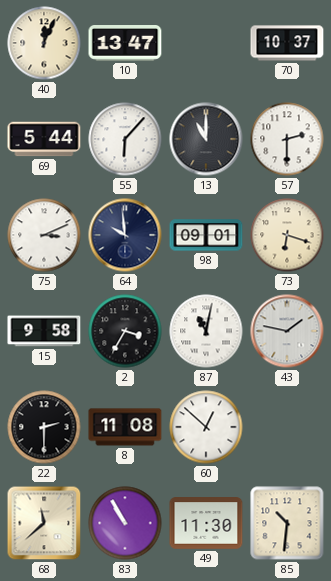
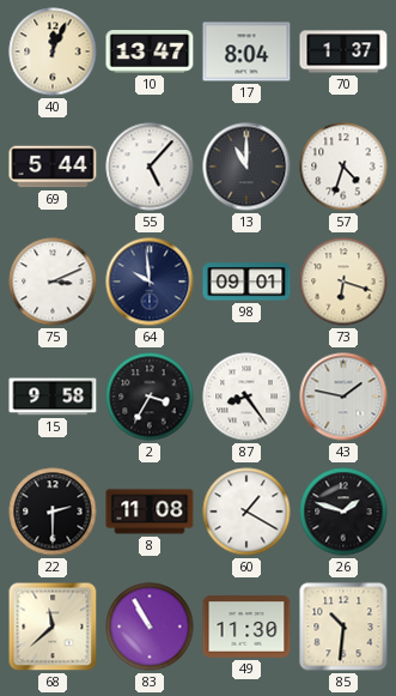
17: none -> 8:04 (246, 52)
70: 10:37 -> 1:37 (343, 52)
55: 6:07 -> 5:07 (150, 167)
57: 2:30 -> 4:33 (343, 167)
87: 11:02 -> 8:24 (246, 397)
60: 12:52 -> 1:20 (246, 512)
26: none -> 1:48 (343, 512)
